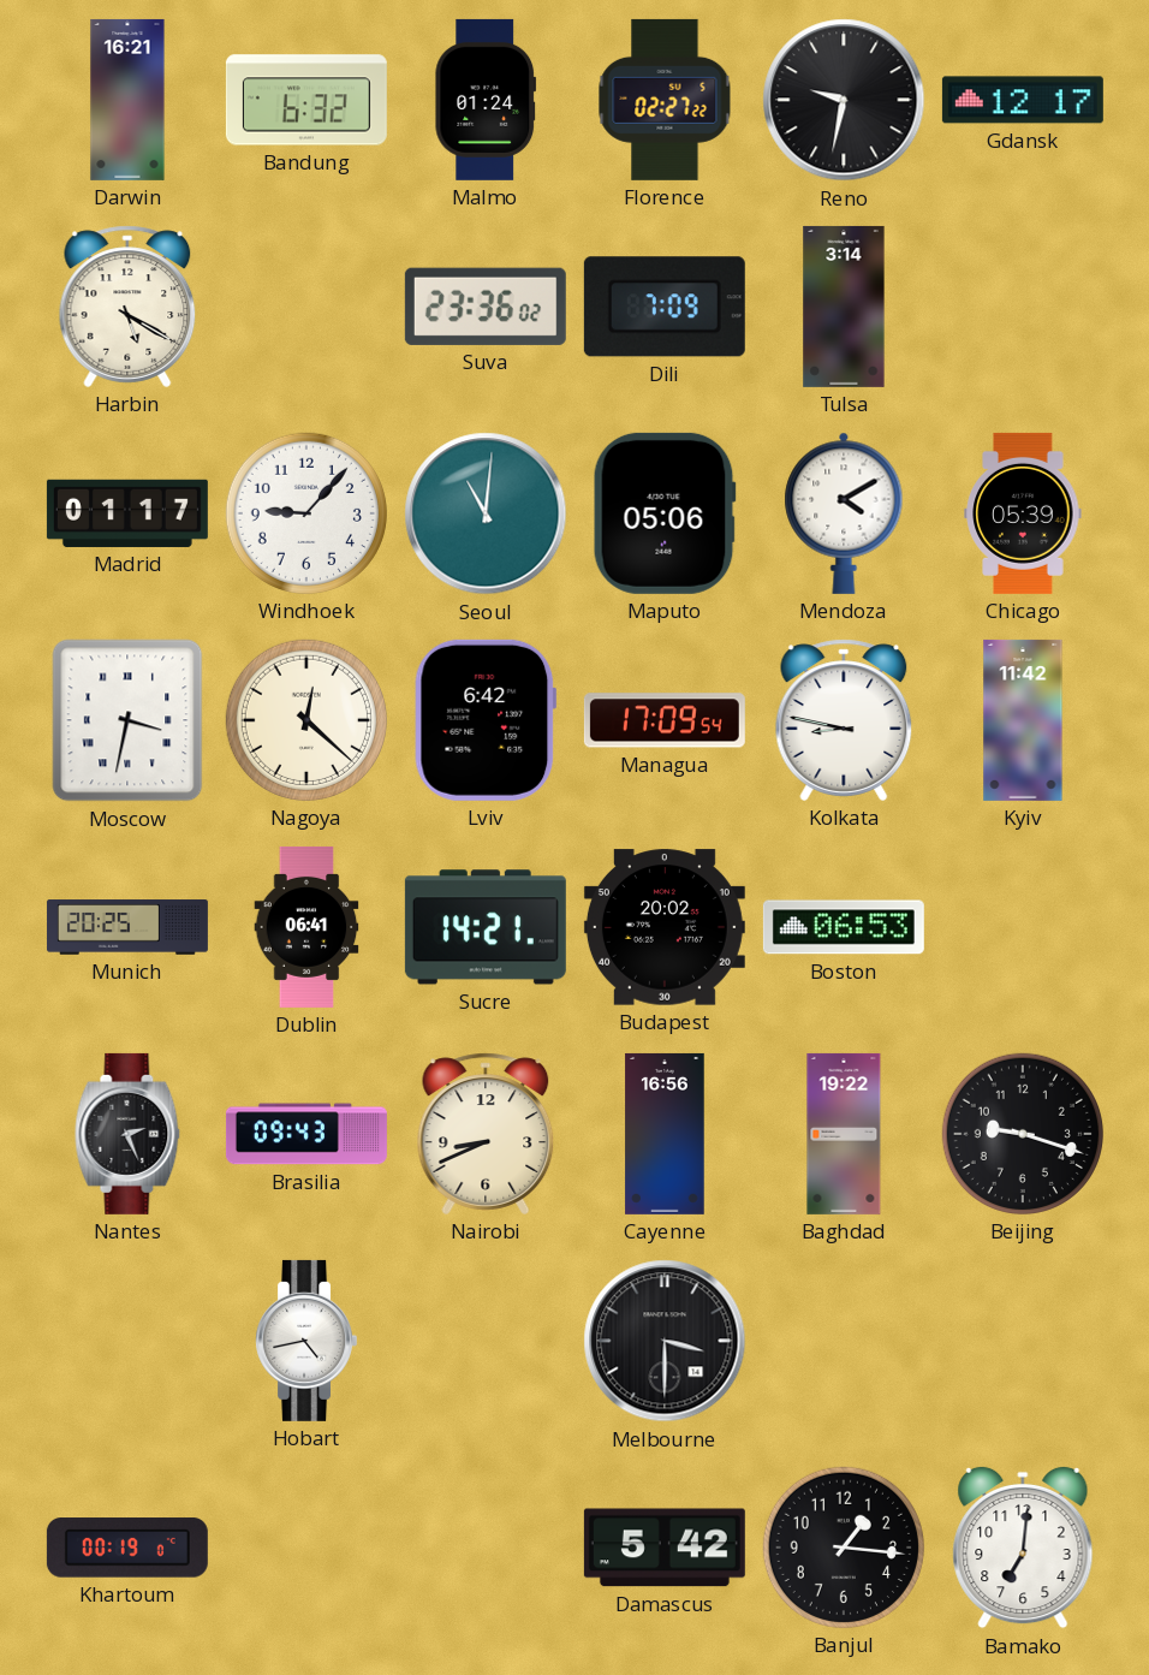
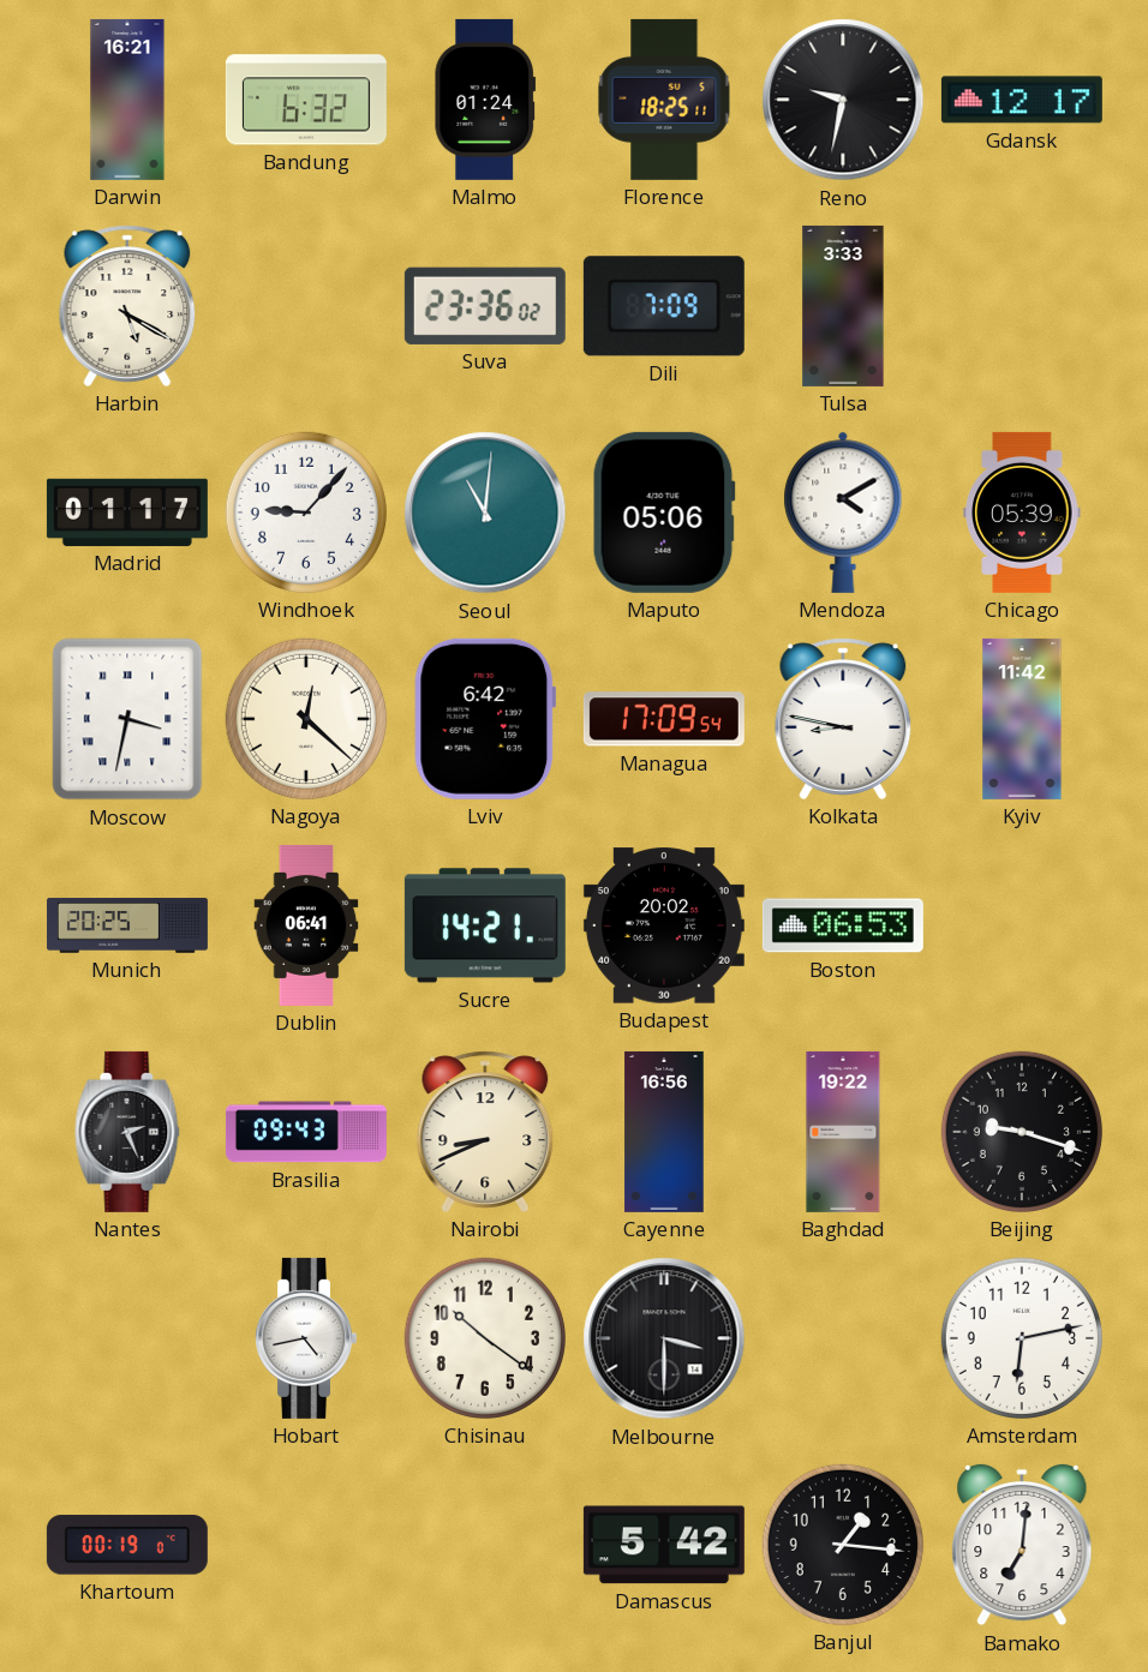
Florence: 02:27 -> 18:25 (664, 100)
Tulsa: 3:14 -> 3:33 (843, 306)
Chisinau: none -> 10:21 (485, 1338)
Amsterdam: none -> 6:13 (1022, 1338)
